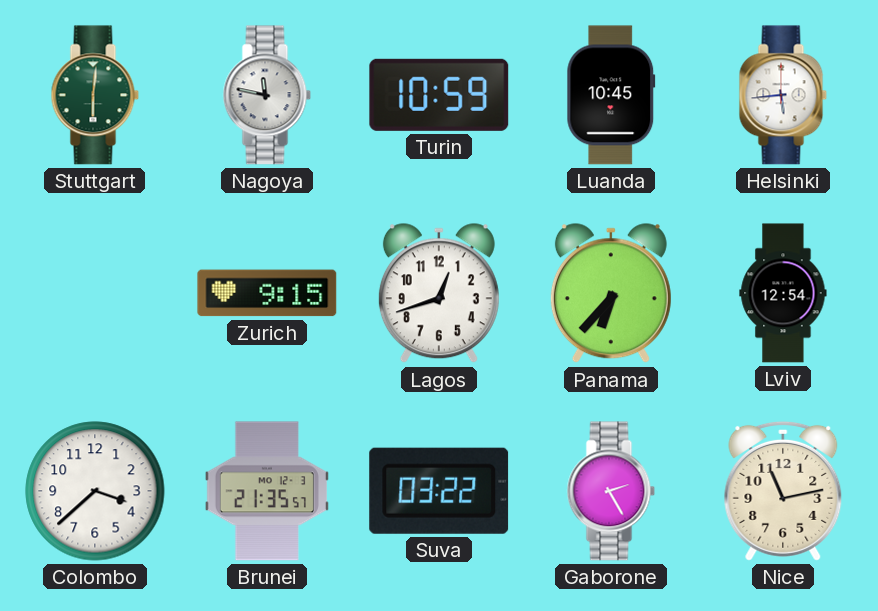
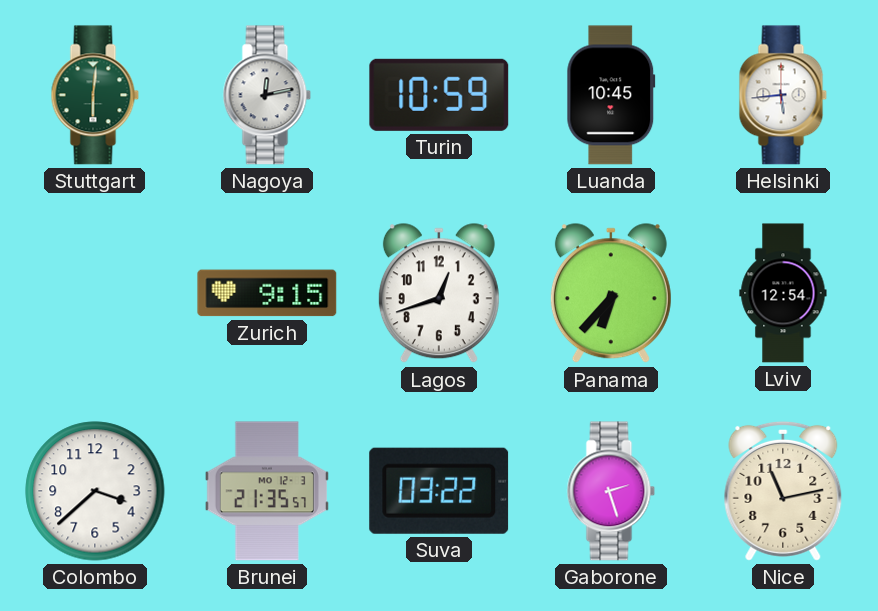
Nagoya: 11:47 -> 12:13 (267, 95)
Gaborone: 2:25 -> 2:27 (611, 491)
